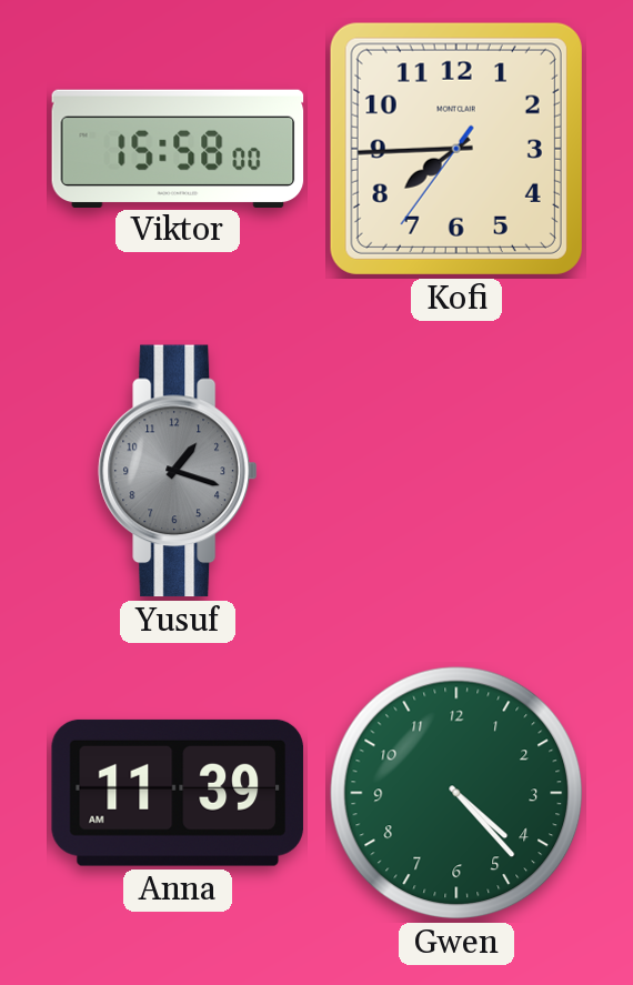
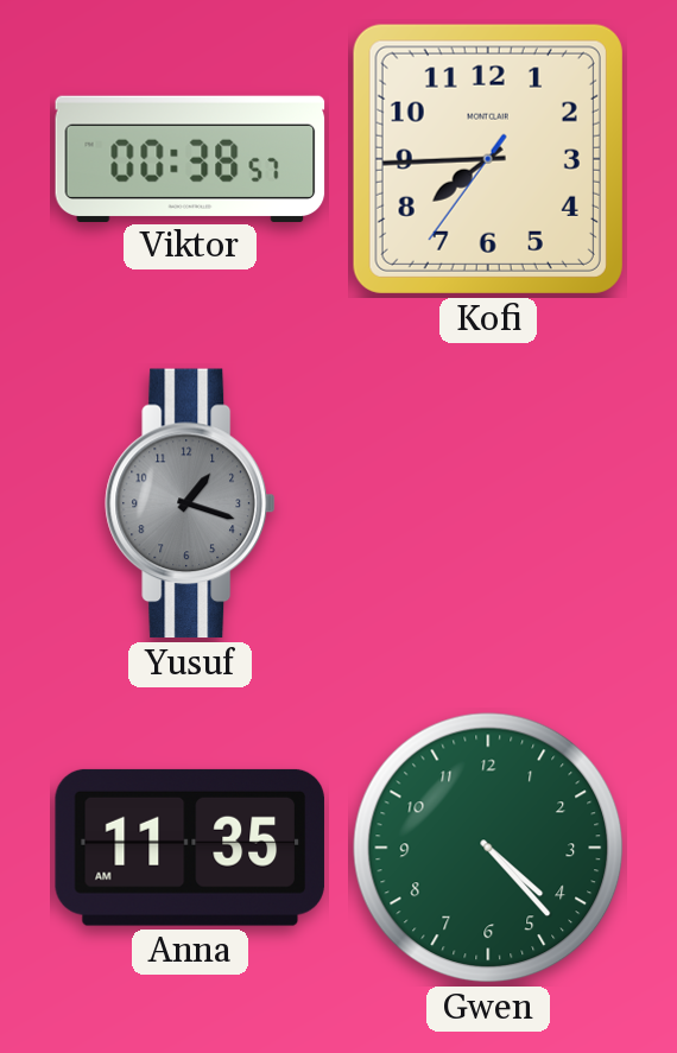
Viktor: 15:58 -> 00:38 (190, 158)
Anna: 11:39 -> 11:35 (190, 848)
